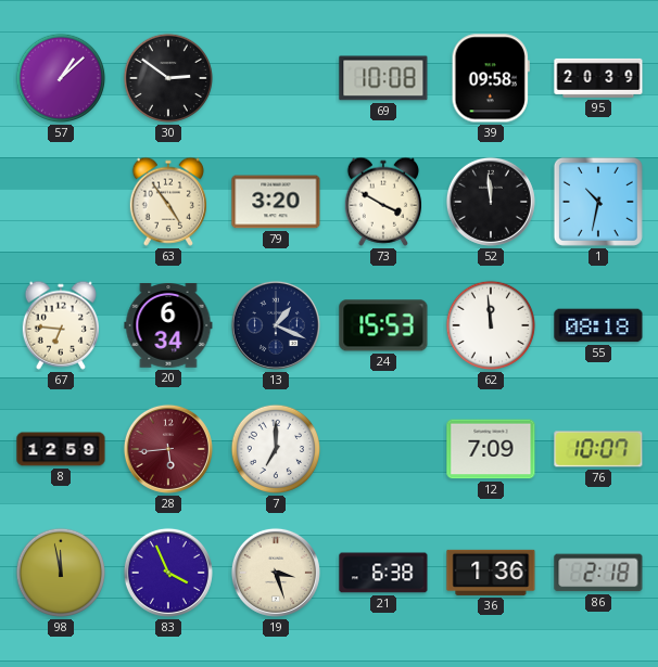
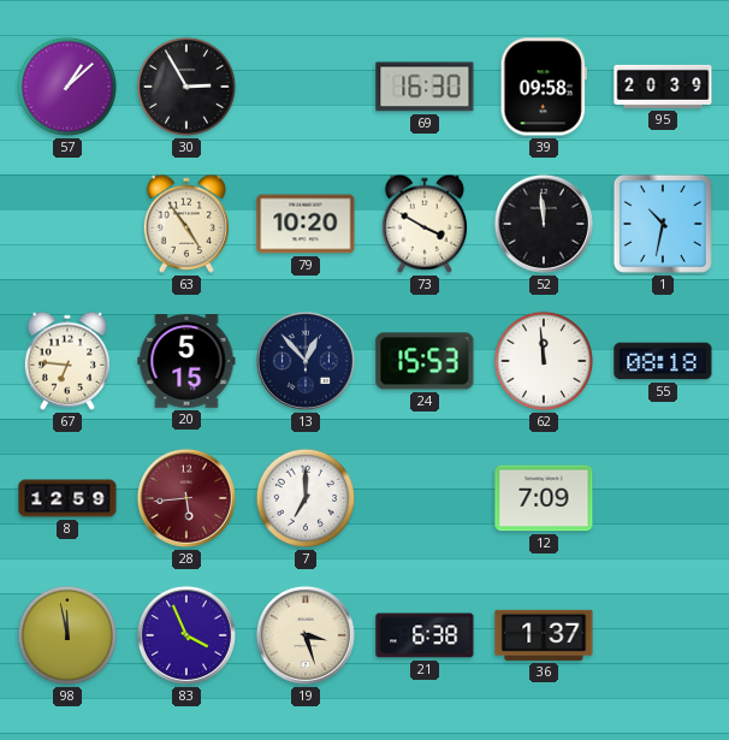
30: 2:51 -> 2:55 (186, 87)
69: 10:08 -> 16:30 (425, 87)
79: 3:20 -> 10:20 (306, 224)
20: 6:34 -> 5:15 (186, 362)
13: 1:19 -> 12:53 (306, 361)
76: 10:07 -> none (598, 449)
36: 1:36 -> 1:37 (544, 635)
86: 2:18 -> none (598, 573)
